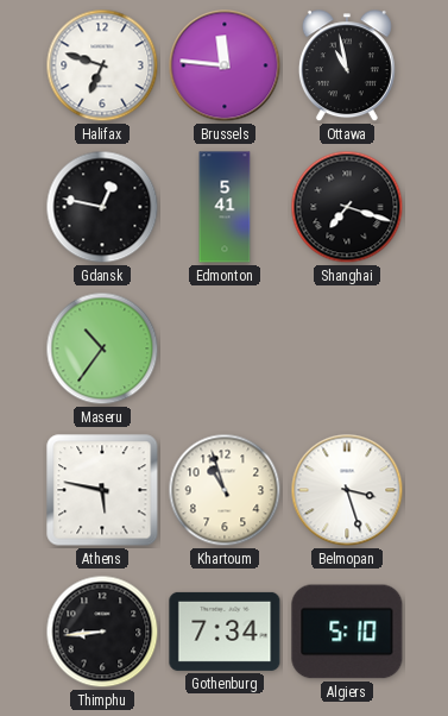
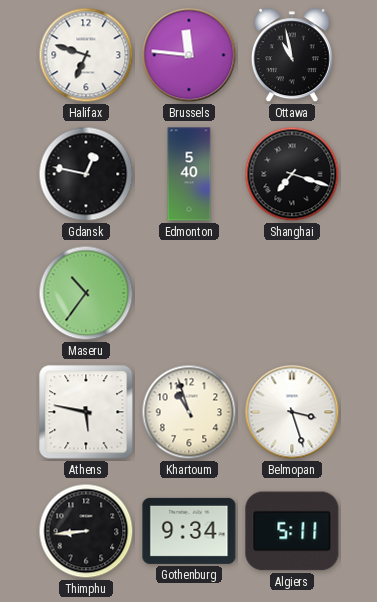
Edmonton: 5:41 -> 5:40 (189, 174)
Gothenburg: 7:34 -> 9:34 (189, 531)
Algiers: 5:10 -> 5:11 (292, 531)
